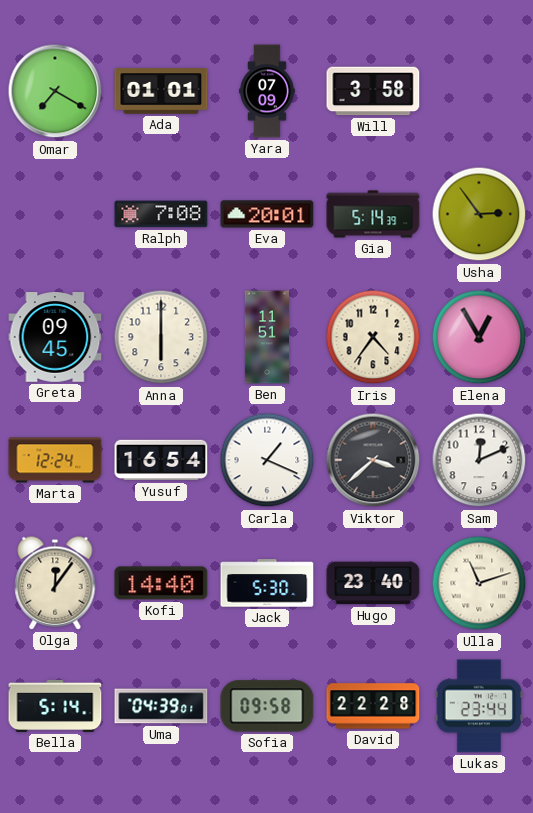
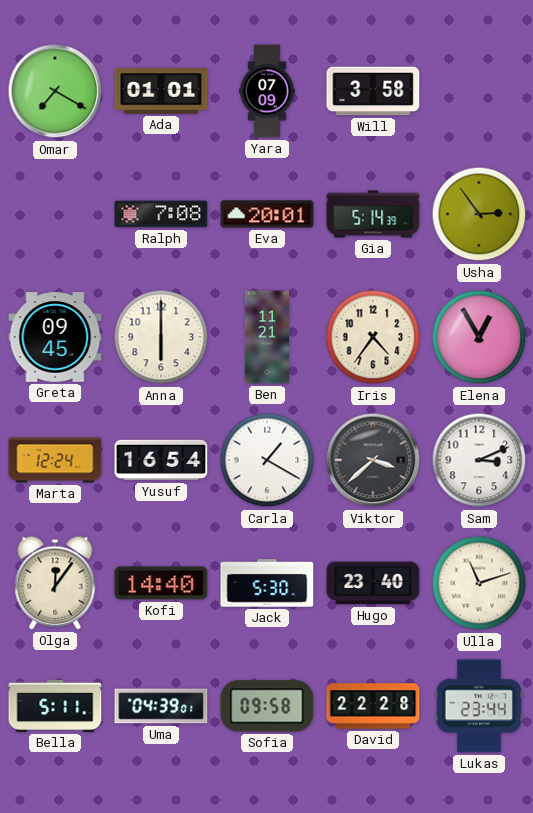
Ben: 11:51 -> 11:21 (267, 337)
Carla: 1:19 -> 1:20 (267, 460)
Sam: 12:11 -> 3:11 (479, 460)
Bella: 5:14 -> 5:11 (55, 706)
